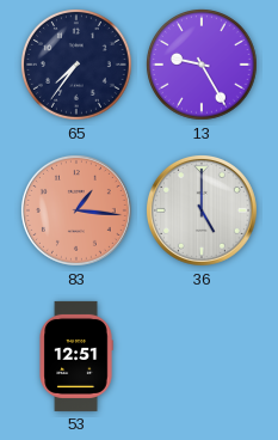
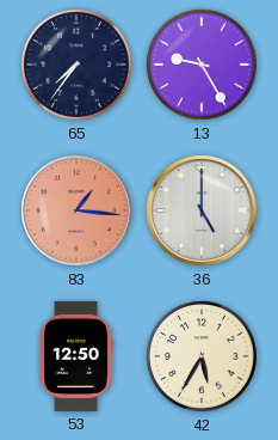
53: 12:51 -> 12:50 (76, 356)
42: none -> 5:35 (203, 357)
